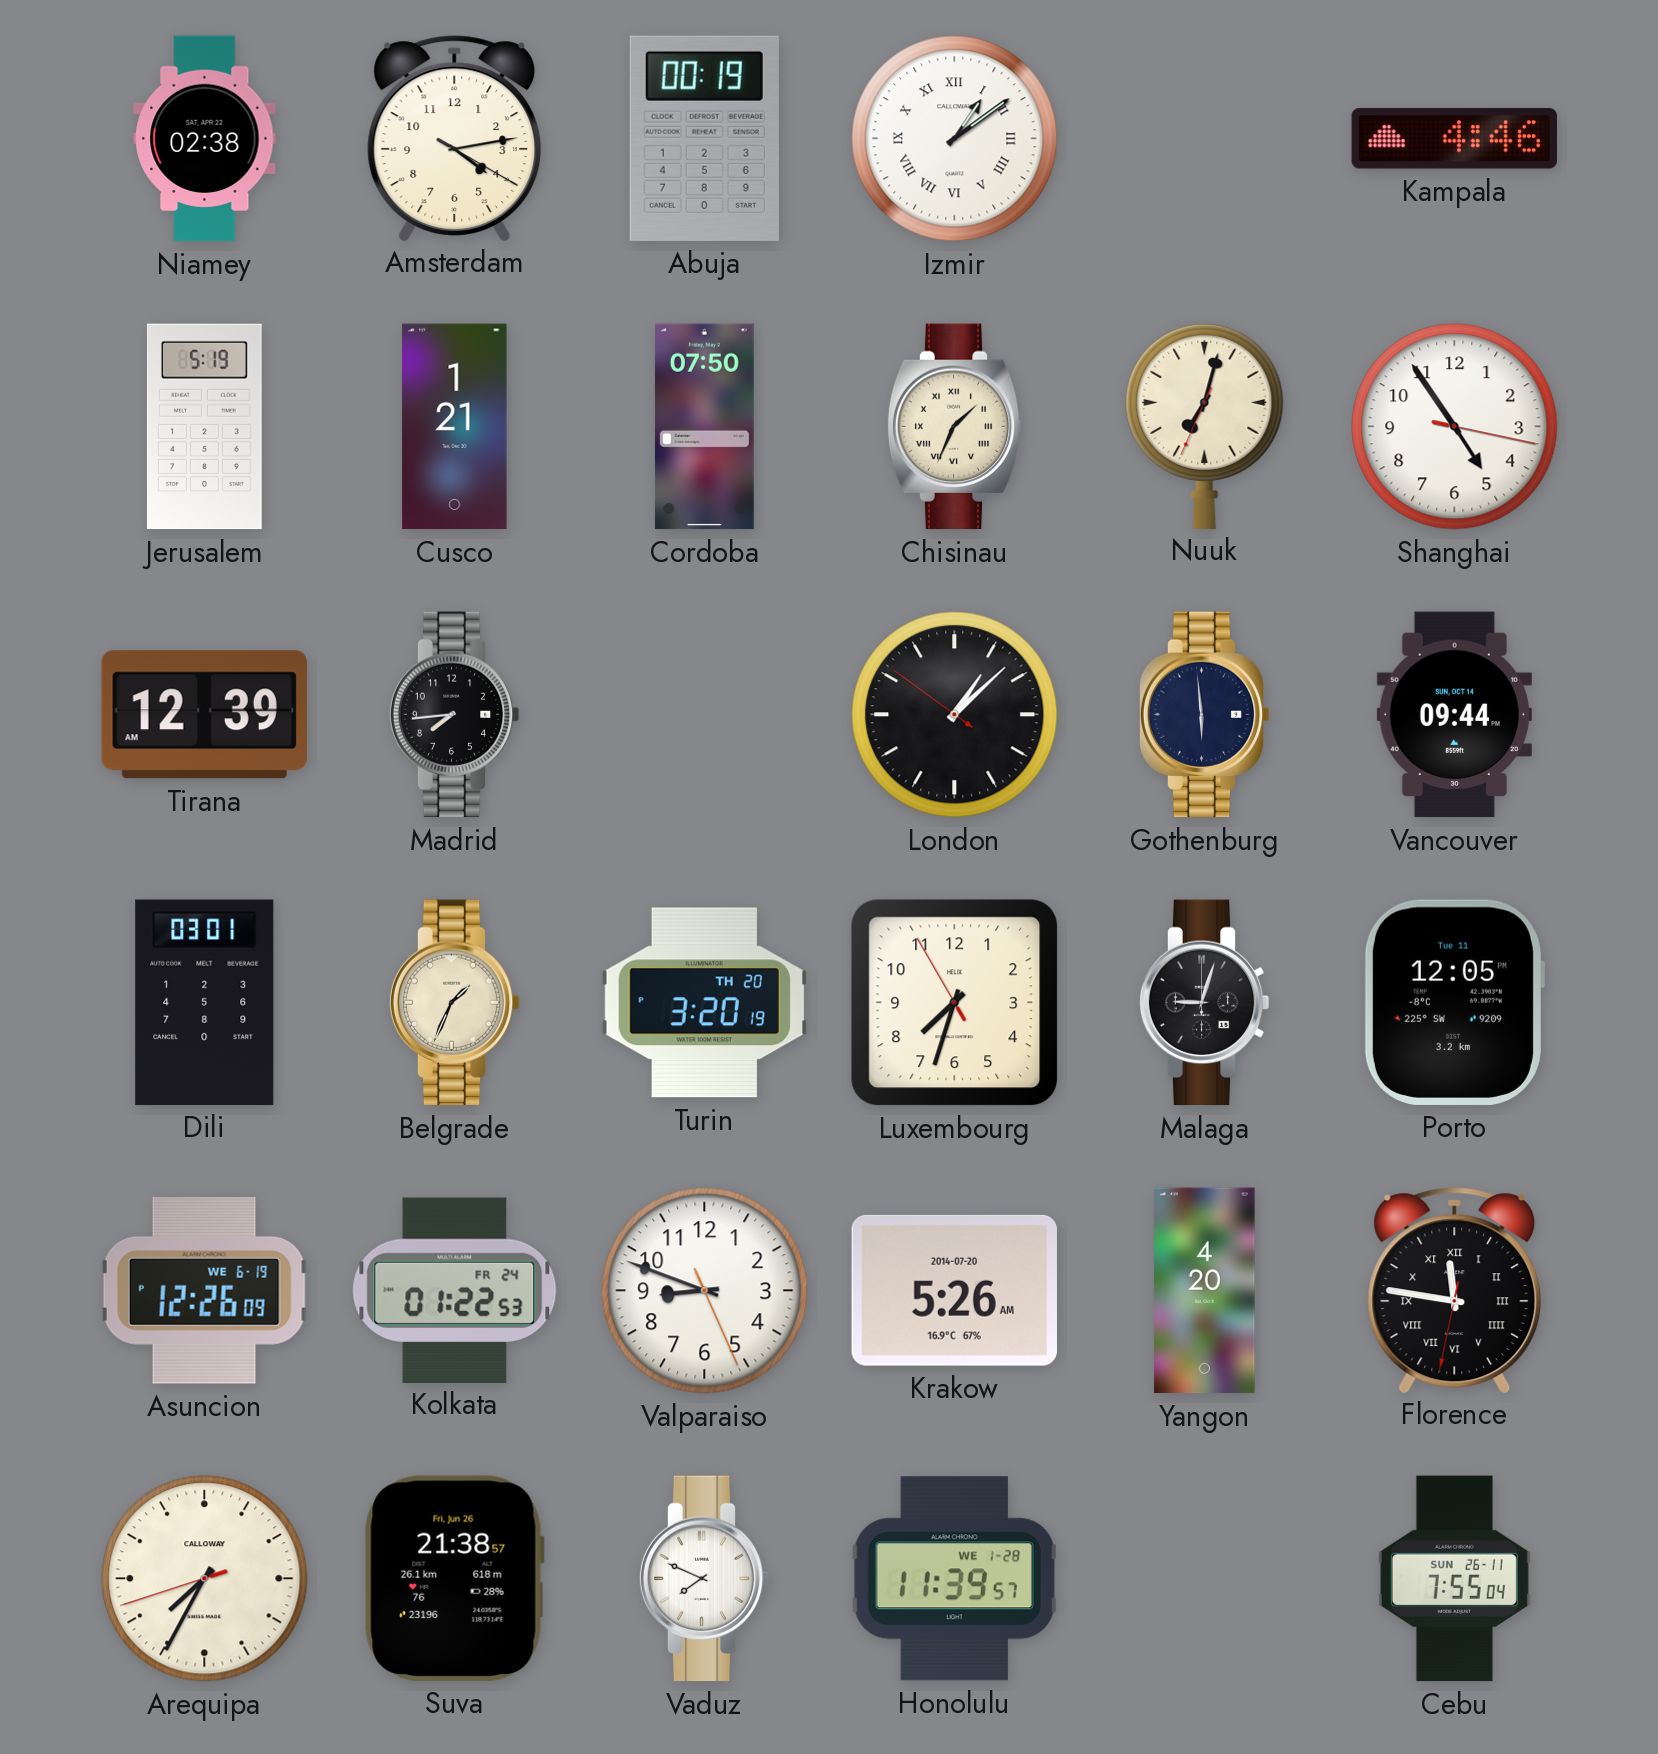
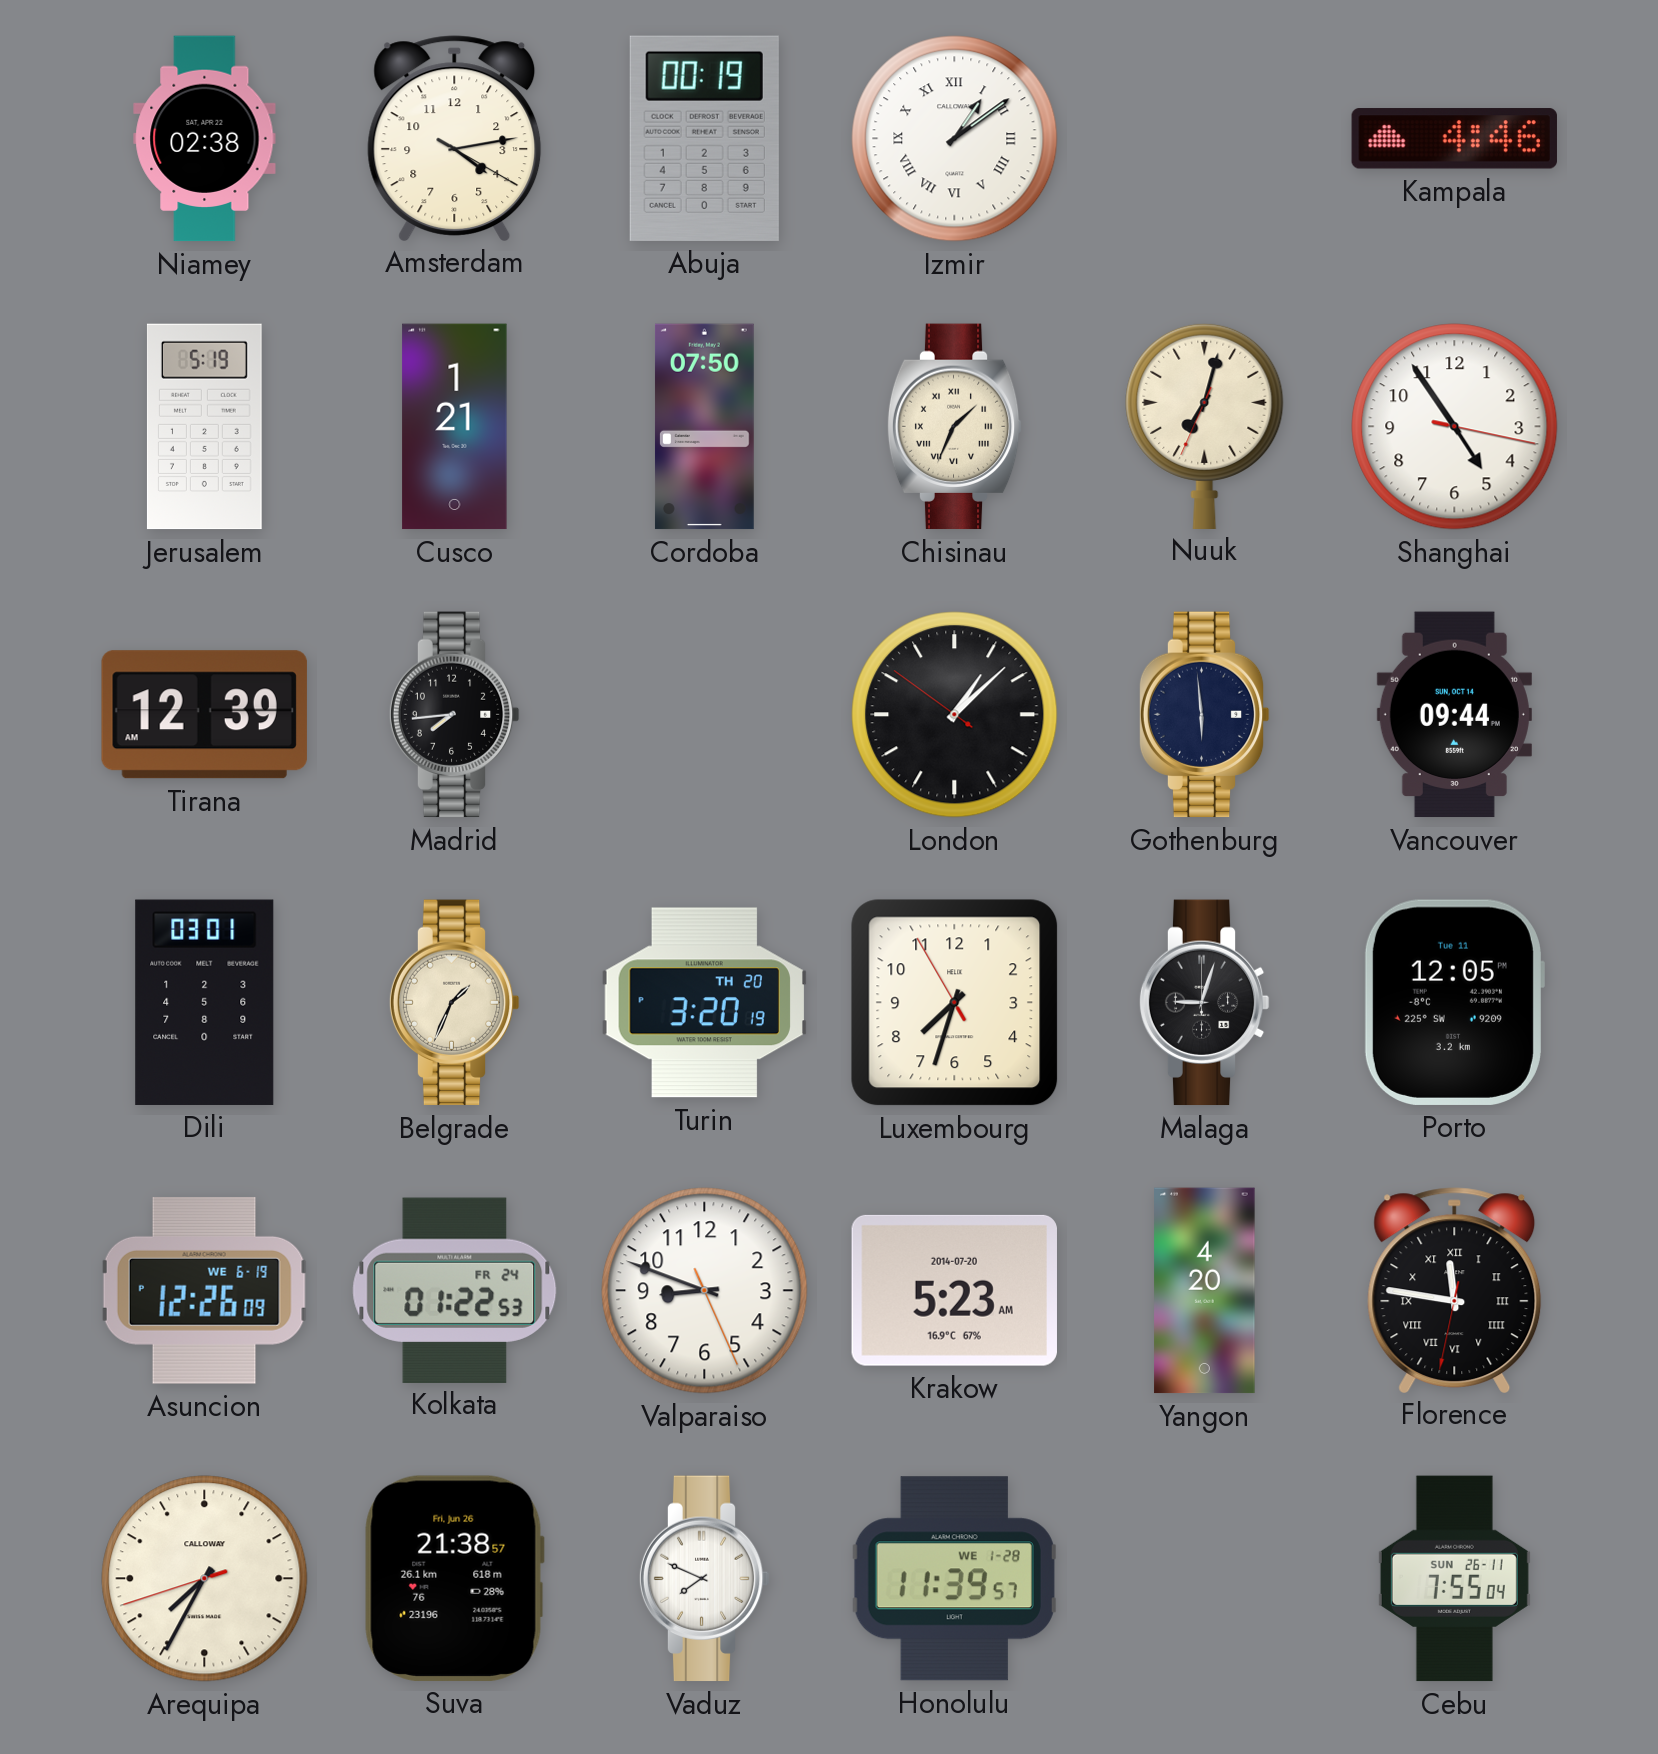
Krakow: 5:26 -> 5:23 (954, 1290)
